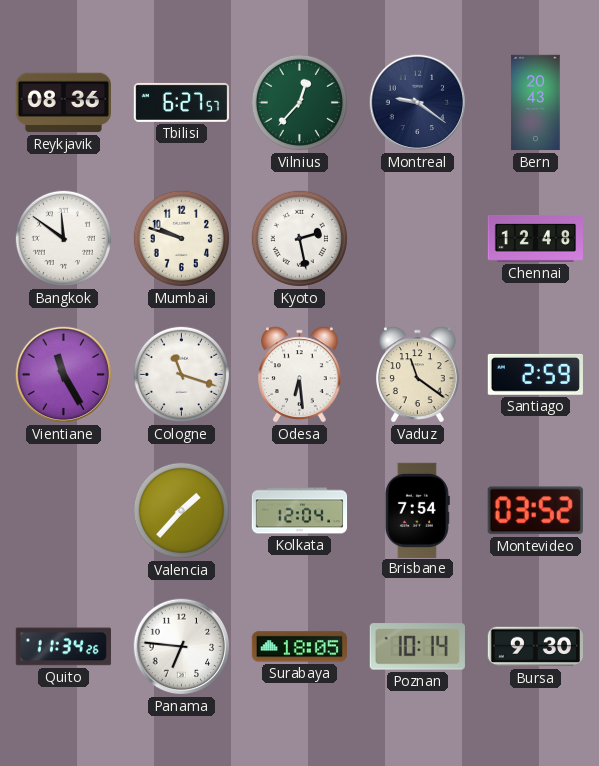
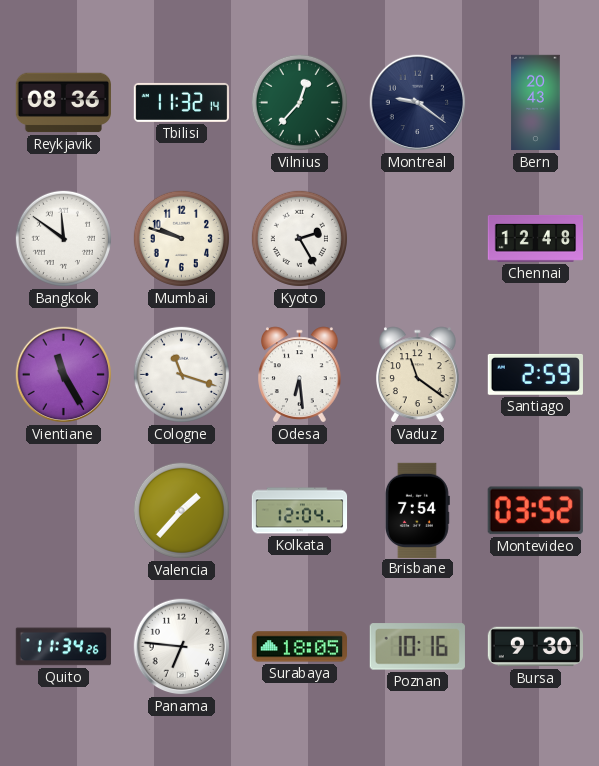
Tbilisi: 6:27 -> 11:32 (181, 102)
Kyoto: 2:28 -> 2:25 (299, 238)
Poznan: 10:14 -> 10:16 (417, 647)
